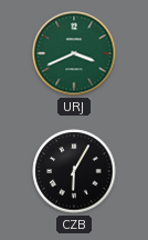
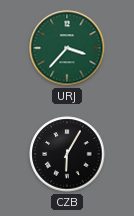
URJ: 3:41 -> 3:37 (67, 48)
